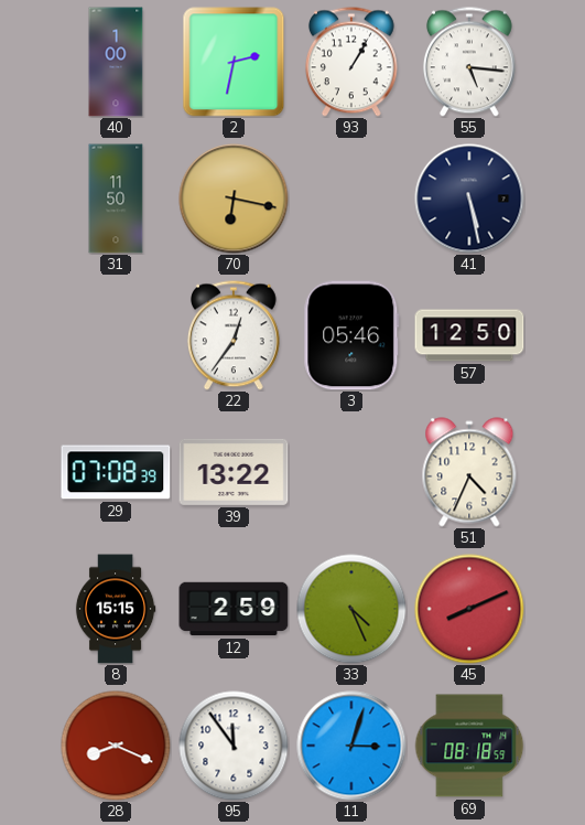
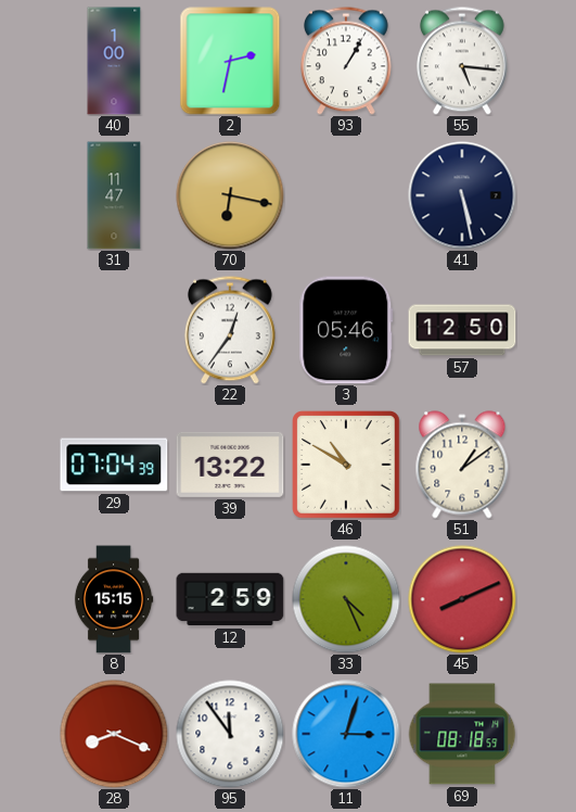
31: 11:50 -> 11:47 (114, 195)
29: 07:08 -> 07:04 (114, 465)
46: none -> 10:50 (346, 465)
51: 4:34 -> 1:09 (462, 465)
